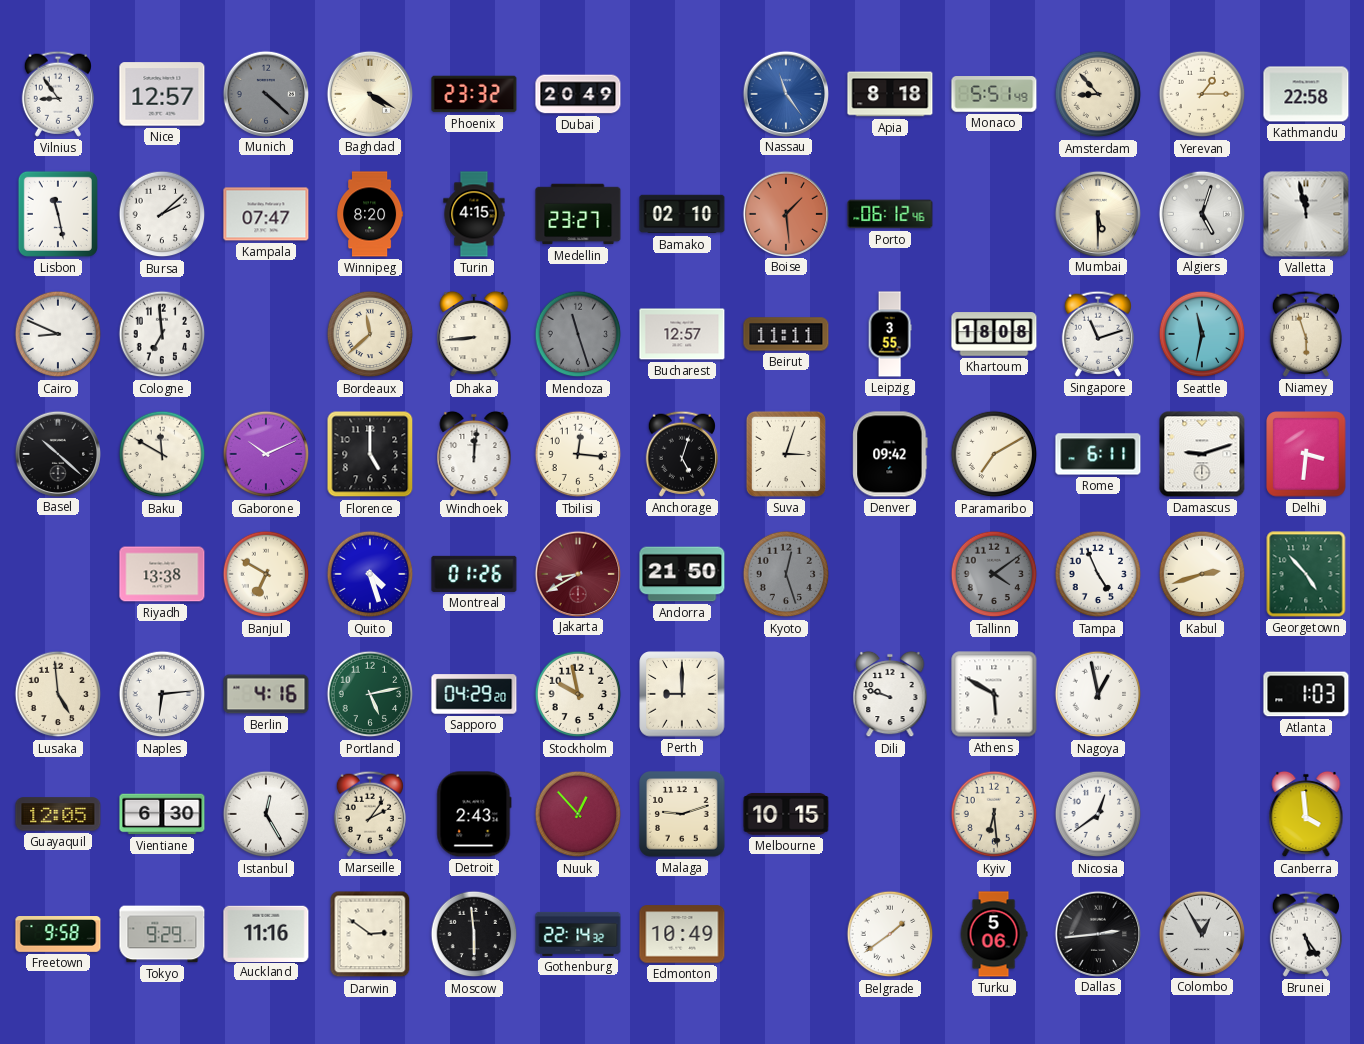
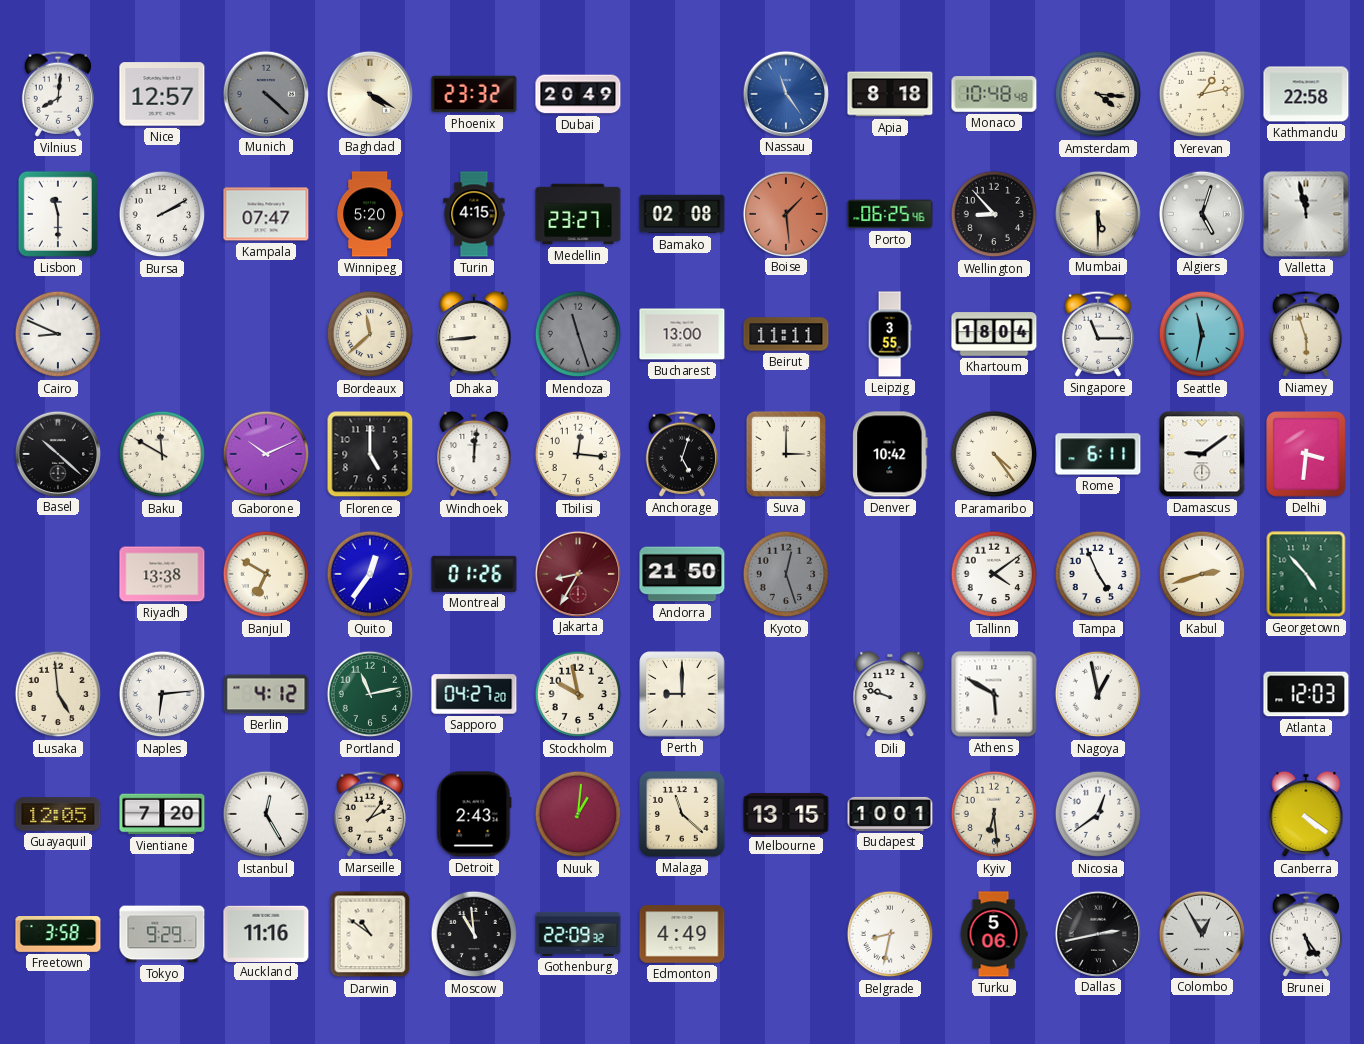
Vilnius: 8:54 -> 8:01 (57, 94)
Monaco: 5:51 -> 10:48 (994, 94)
Amsterdam: 8:53 -> 4:16 (1098, 94)
Yerevan: 1:15 -> 1:13 (1202, 94)
Lisbon: 11:28 -> 11:30 (58, 214)
Bursa: 2:08 -> 2:10 (162, 214)
Winnipeg: 8:20 -> 5:20 (370, 214)
Bamako: 02:10 -> 02:08 (682, 214)
Porto: 06:12 -> 06:25 (890, 214)
Wellington: none -> 8:53 (994, 214)
Cologne: 6:59 -> none (162, 334)
Bucharest: 12:57 -> 13:00 (682, 334)
Khartoum: 18:08 -> 18:04 (994, 334)
Singapore: 11:12 -> 11:15 (1097, 334)
Suva: 3:03 -> 3:00 (786, 454)
Denver: 09:42 -> 10:42 (890, 454)
Paramaribo: 7:10 -> 4:24 (994, 454)
Damascus: 9:12 -> 9:09 (1202, 454)
Quito: 4:27 -> 12:36 (370, 574)
Jakarta: 8:40 -> 8:35 (577, 573)
Tallinn dial: grey -> white (994, 574)
Berlin: 4:16 -> 4:12 (266, 694)
Portland: 5:13 -> 11:13 (370, 694)
Sapporo: 04:29 -> 04:27 (474, 694)
Atlanta: 1:03 -> 12:03 (1306, 694)
Vientiane: 6:30 -> 7:20 (162, 814)
Nuuk: 12:53 -> 1:01 (578, 814)
Malaga: 9:12 -> 11:22 (682, 814)
Melbourne: 10:15 -> 13:15 (786, 814)
Budapest: none -> 10:01 (890, 814)
Canberra: 3:59 -> 4:21 (1306, 814)
Freetown: 9:58 -> 3:58 (58, 935)
Darwin: 2:51 -> 10:51 (370, 934)
Moscow: 5:59 -> 10:59 (474, 934)
Gothenburg: 22:14 -> 22:09 (578, 934)
Edmonton: 10:49 -> 4:49 (682, 934)
Belgrade: 1:39 -> 8:32 (890, 934)
Dallas: 2:44 -> 2:43 (1097, 933)
